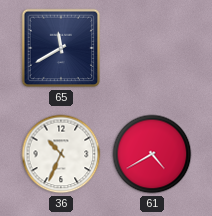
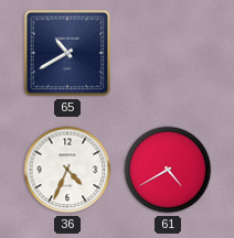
65: 11:40 -> 10:40 (67, 53)
36: 10:34 -> 4:34 (67, 170)
